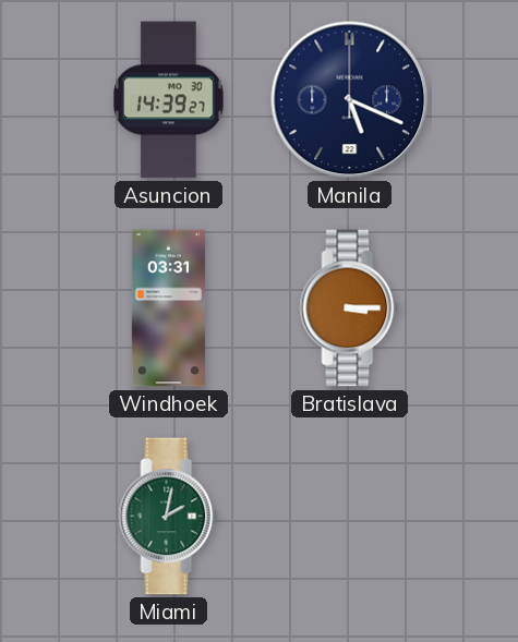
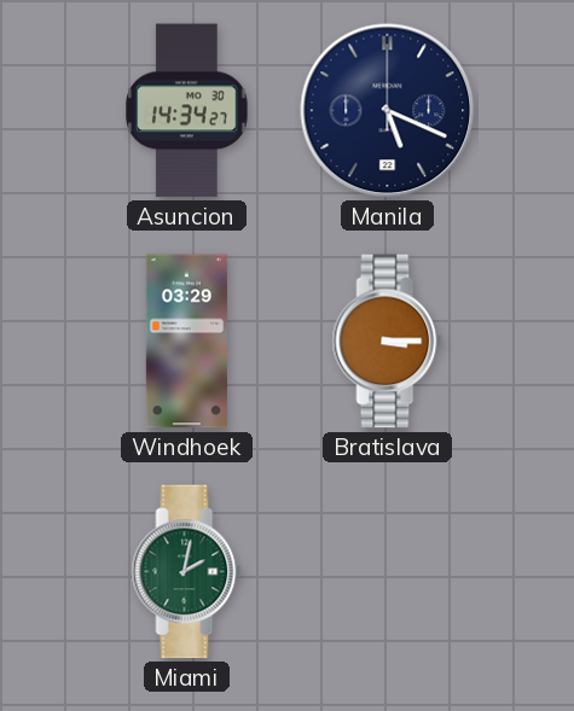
Asuncion: 14:39 -> 14:34 (187, 111)
Windhoek: 03:31 -> 03:29 (186, 342)
